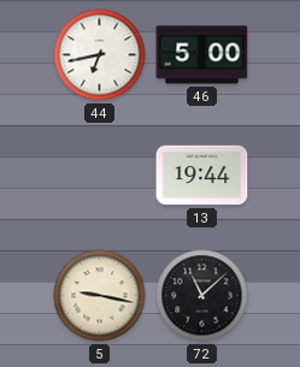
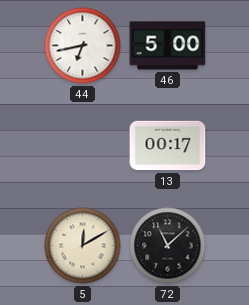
13: 19:44 -> 00:17 (168, 146)
5: 9:17 -> 12:10 (83, 246)
